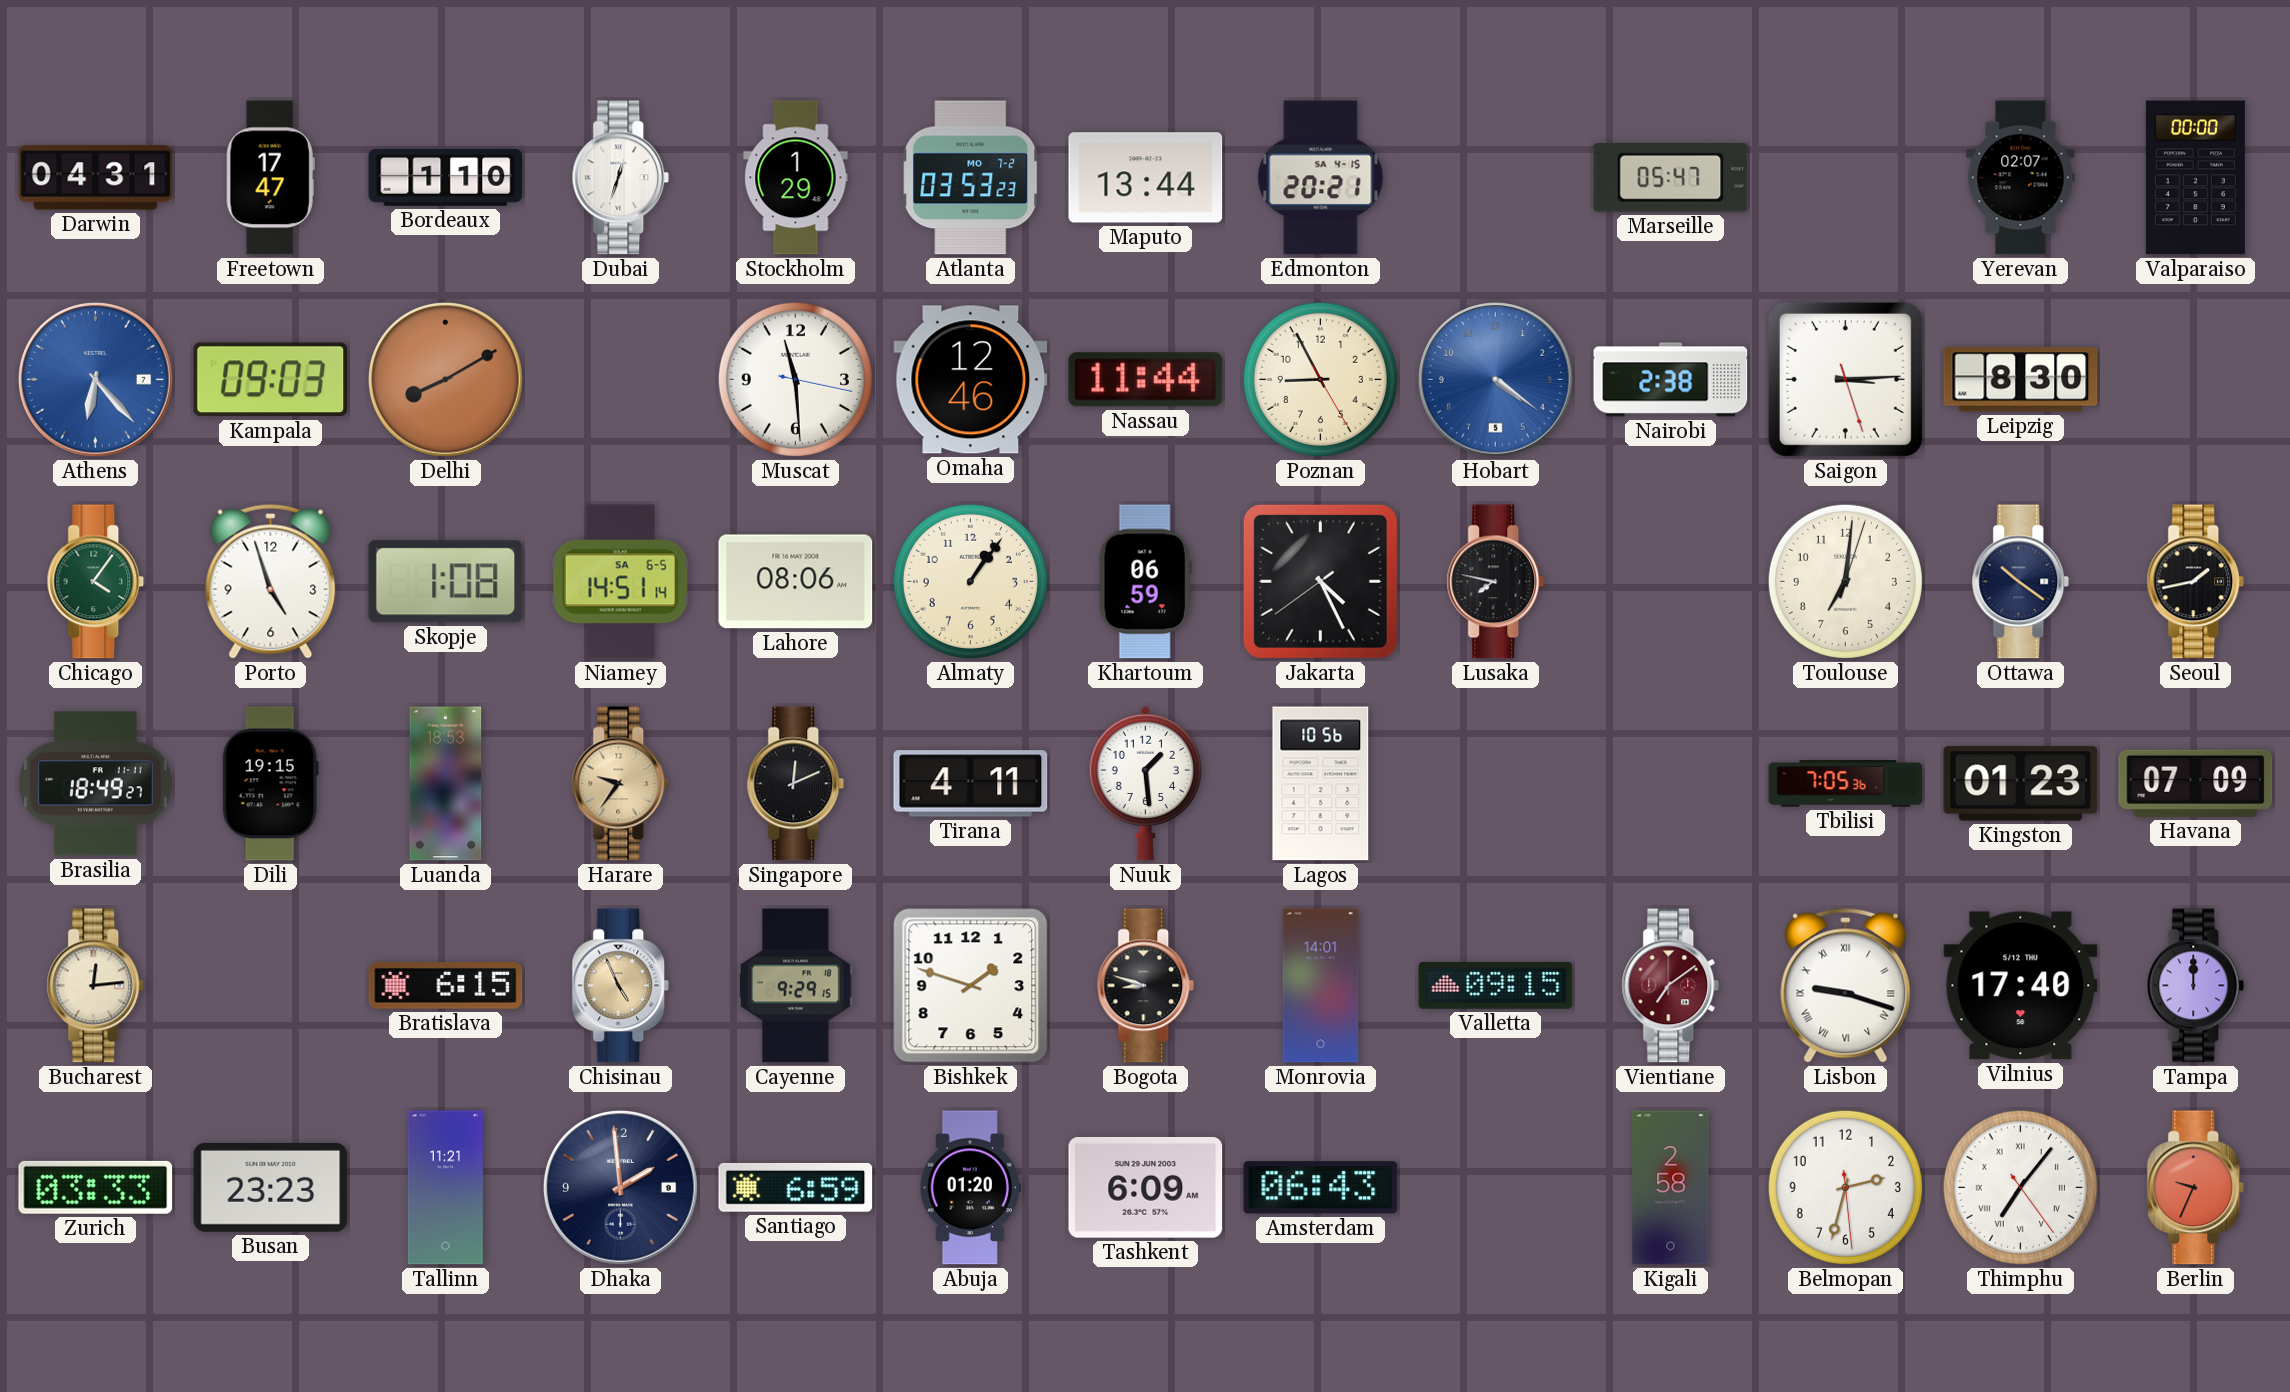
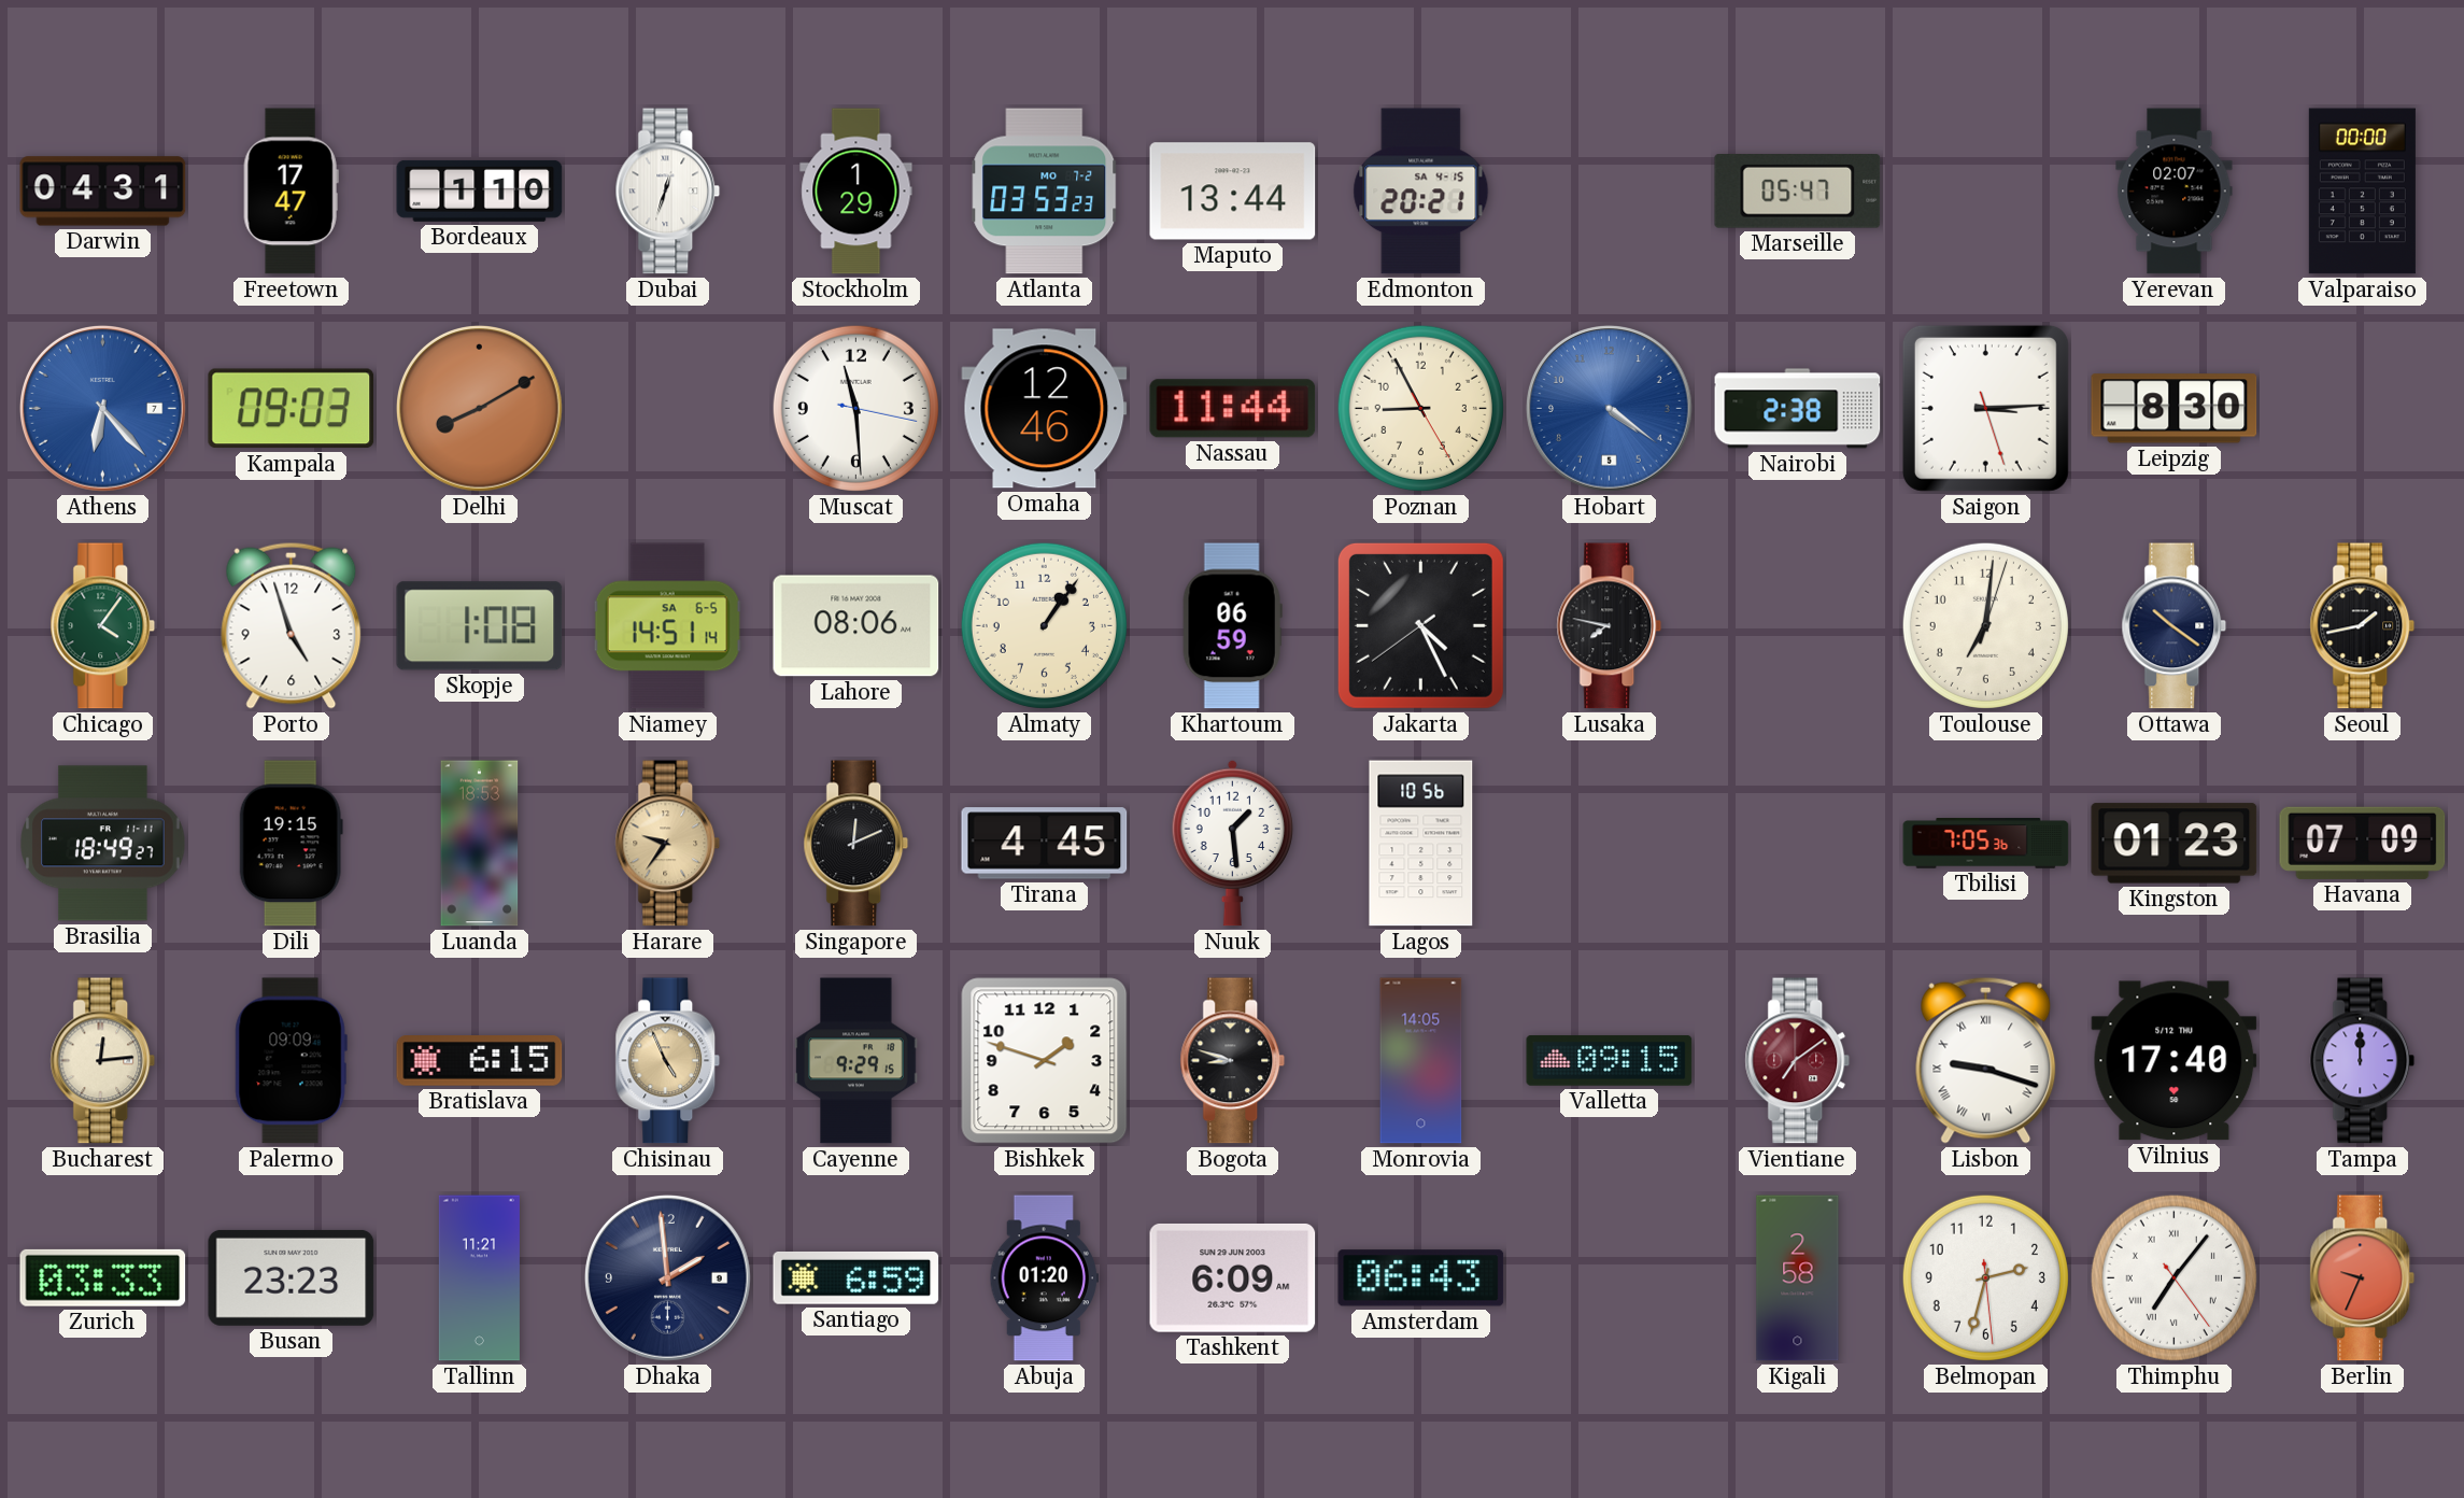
Tirana: 4:11 -> 4:45 (1045, 844)
Palermo: none -> 09:09 (291, 1061)
Monrovia: 14:01 -> 14:05 (1421, 1061)
